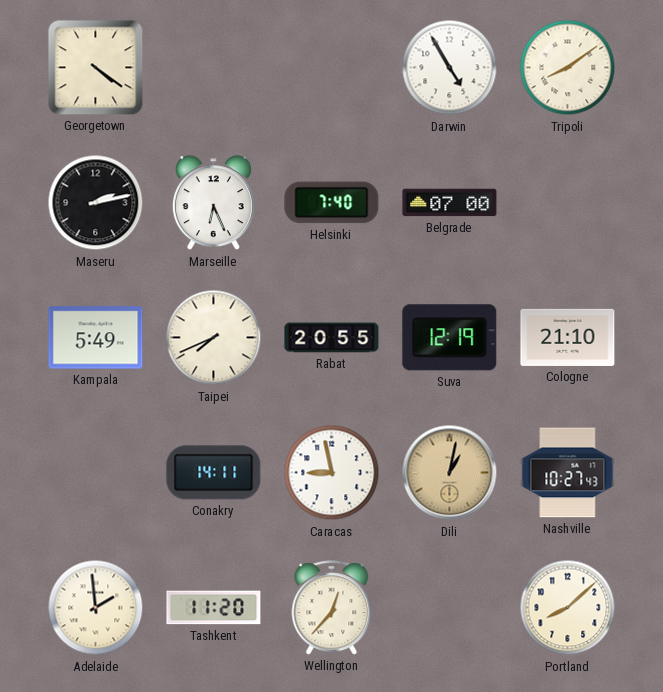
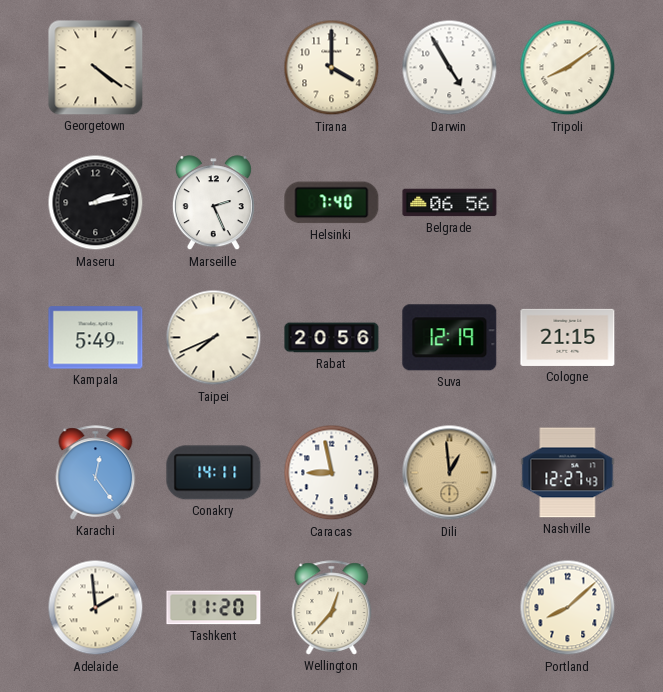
Tirana: none -> 4:00 (332, 68)
Marseille: 6:26 -> 2:26 (213, 203)
Belgrade: 07:00 -> 06:56 (450, 203)
Rabat: 20:55 -> 20:56 (332, 338)
Cologne: 21:10 -> 21:15 (568, 337)
Karachi: none -> 12:24 (96, 473)
Dili: 1:02 -> 12:59 (450, 473)
Nashville: 10:27 -> 12:27 (568, 473)
